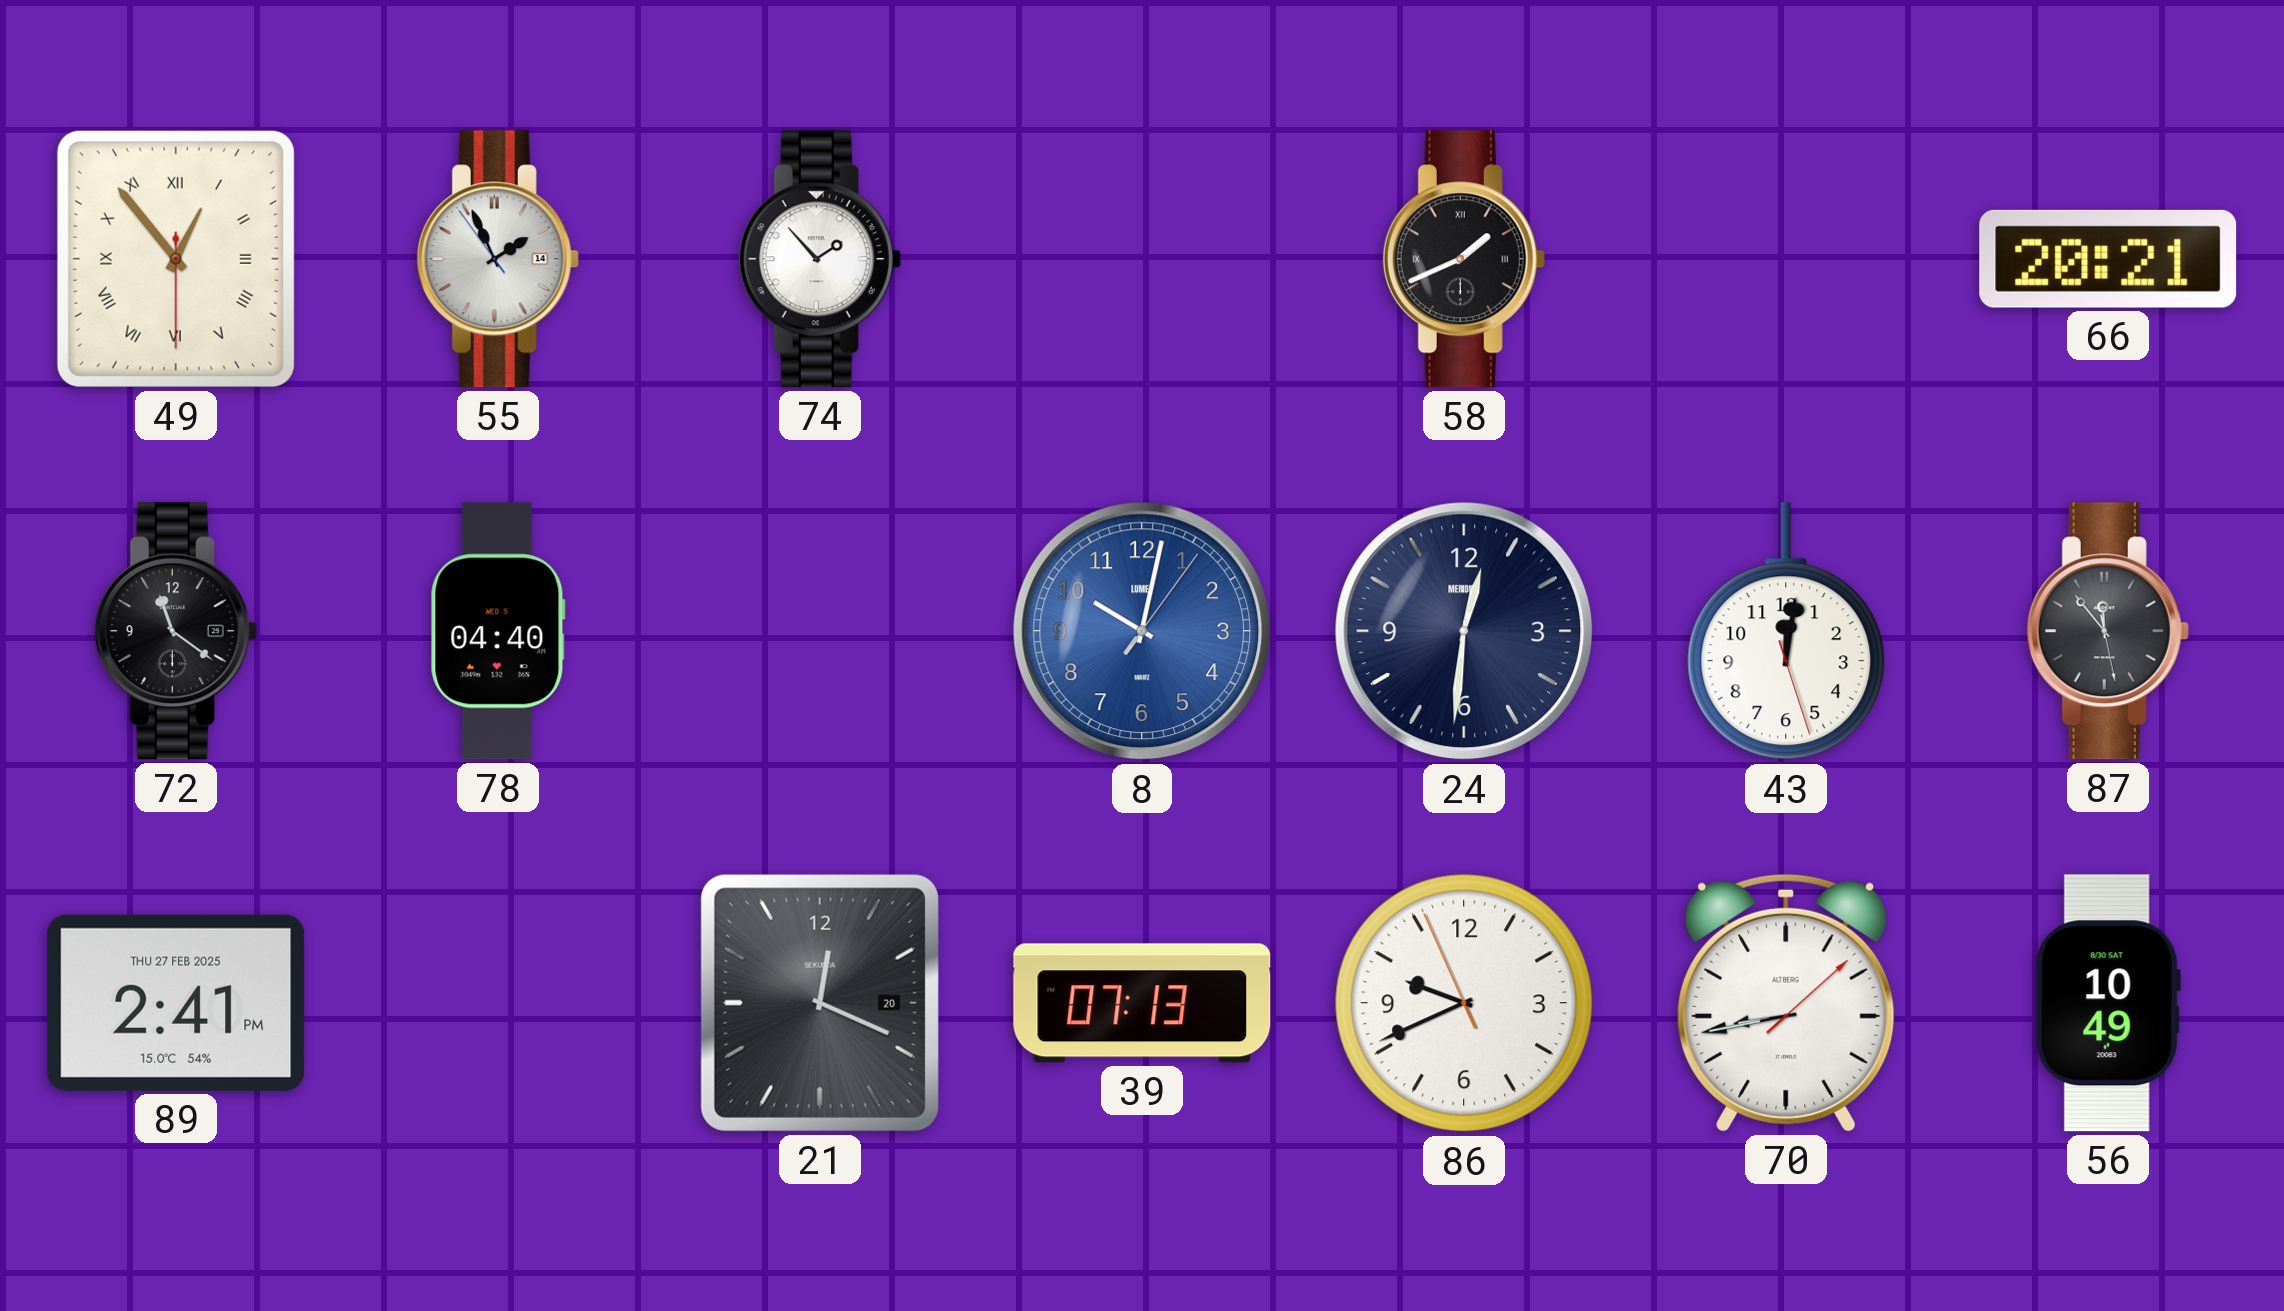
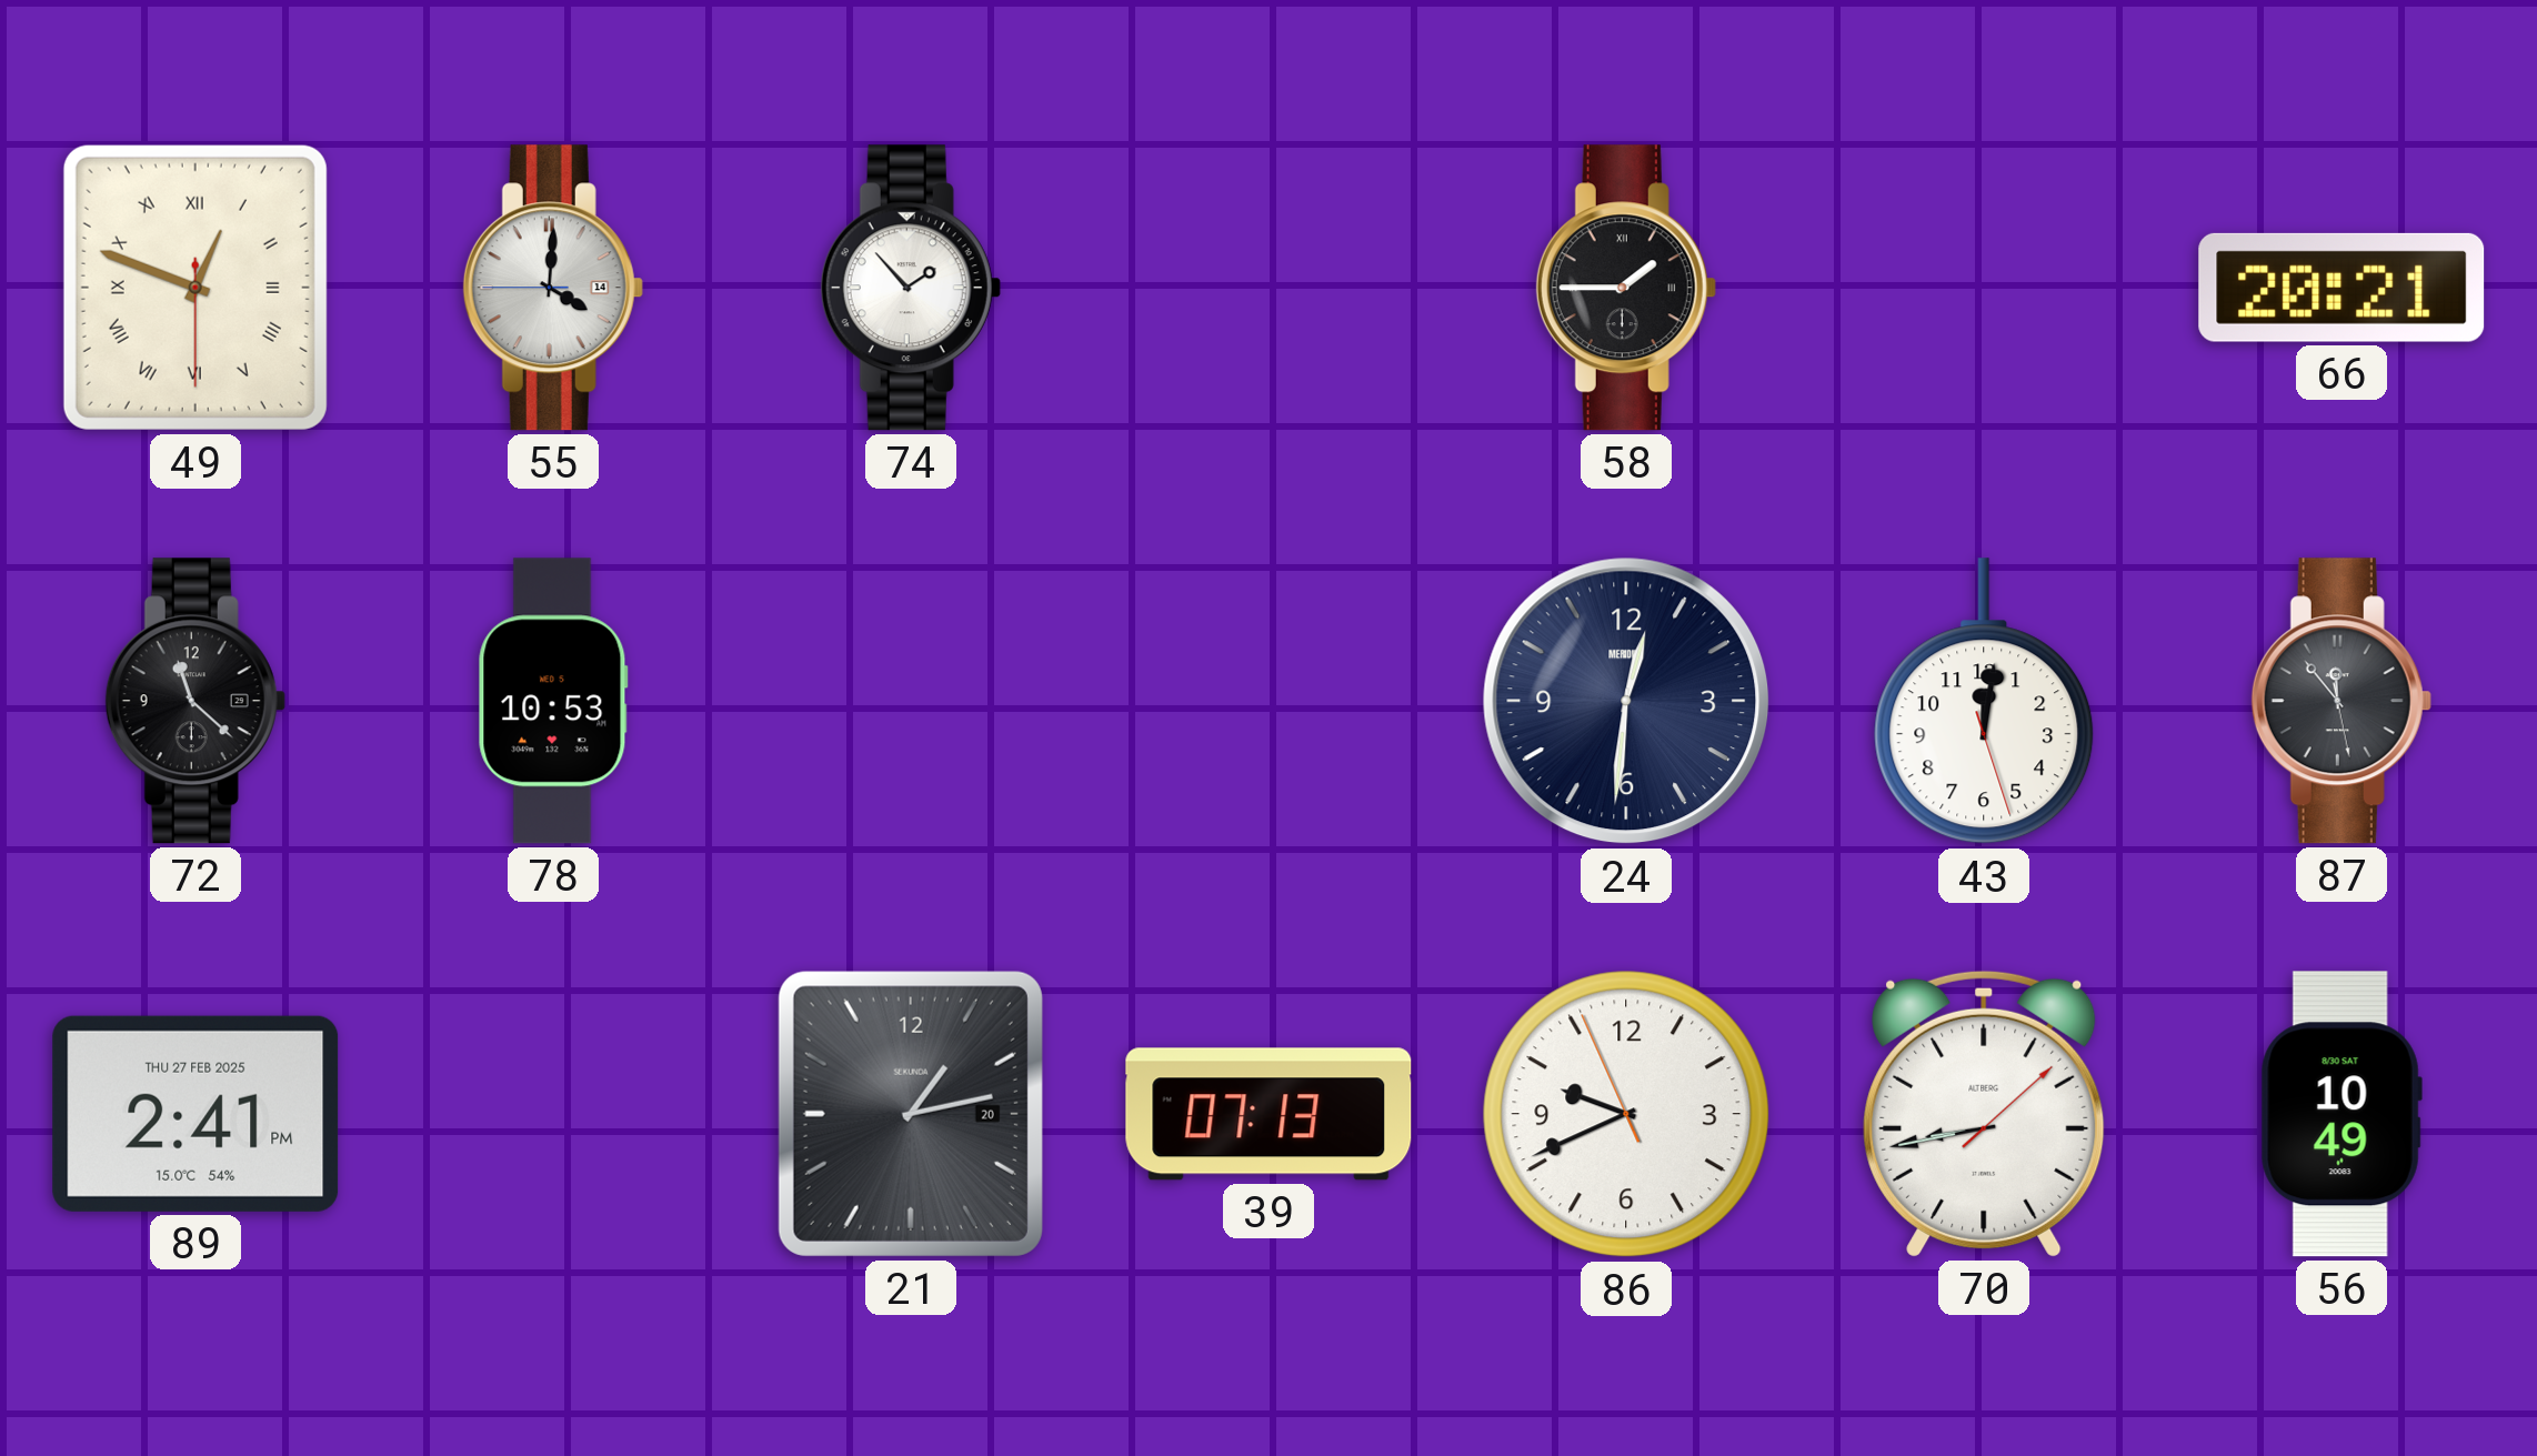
49: 12:53 -> 12:48 (195, 288)
55: 1:55 -> 4:00 (553, 288)
58: 1:41 -> 1:45 (1626, 288)
72: 11:21 -> 11:22 (195, 701)
78: 04:40 -> 10:53 (553, 701)
8: 10:02 -> none (1142, 631)
21: 12:19 -> 1:13 (911, 1114)
